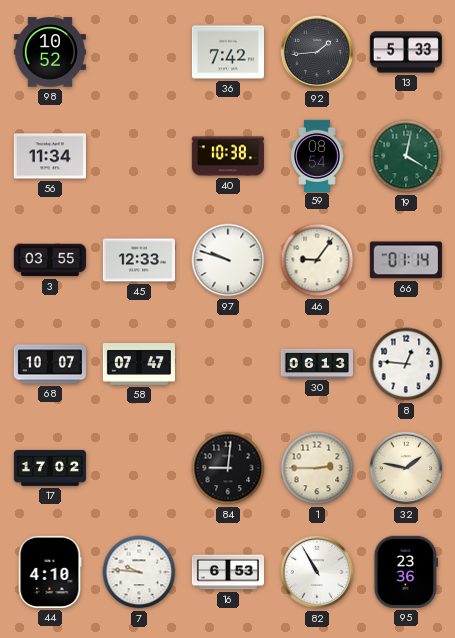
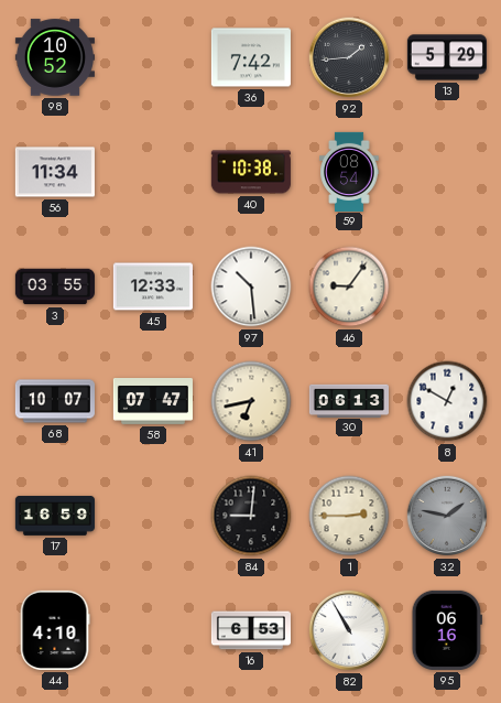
13: 5:33 -> 5:29 (447, 57)
19: 4:02 -> none (406, 156)
97: 9:48 -> 10:29 (251, 286)
66: 01:14 -> none (406, 260)
41: none -> 6:43 (251, 401)
8: 12:46 -> 12:50 (447, 401)
17: 17:02 -> 16:59 (55, 516)
32 dial: cream -> grey (447, 516)
7: 9:46 -> none (139, 572)
95: 23:36 -> 06:16 (447, 630)
